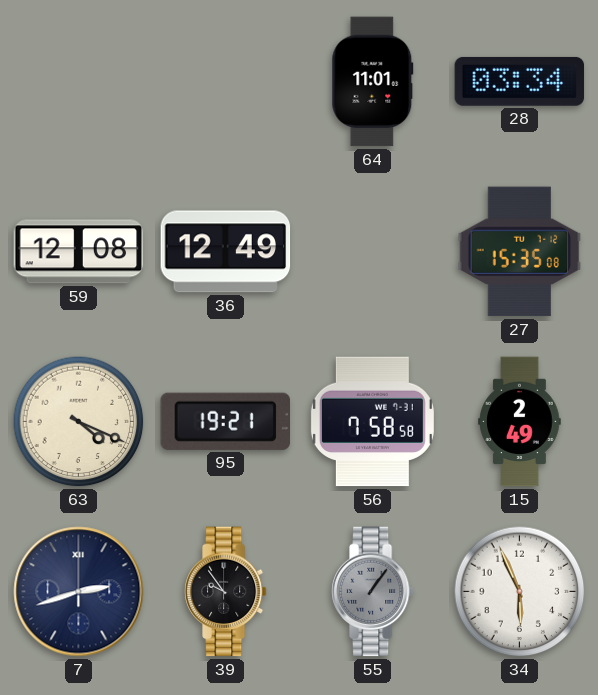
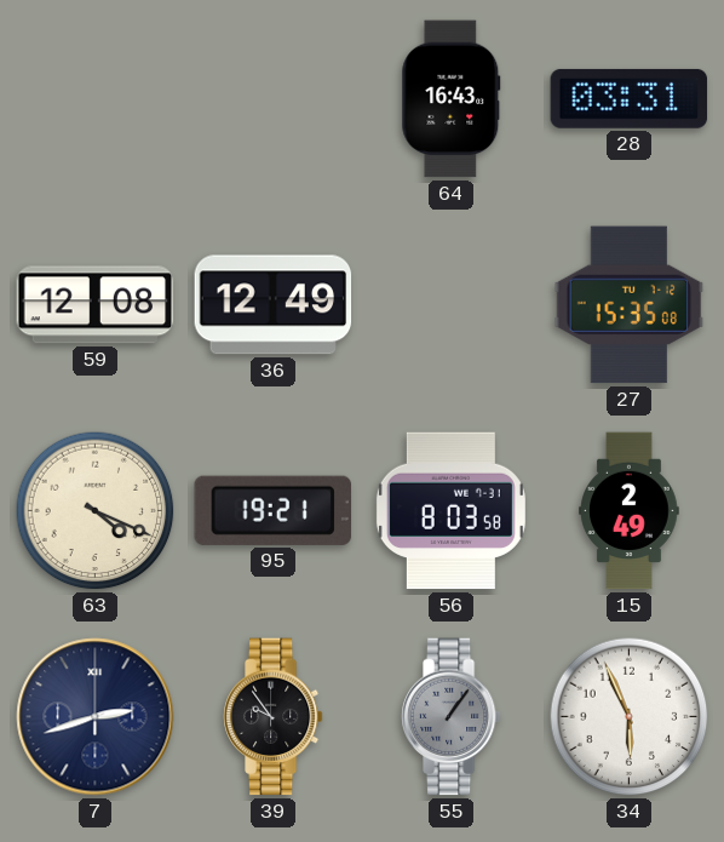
64: 11:01 -> 16:43 (452, 99)
28: 03:34 -> 03:31 (630, 98)
56: 7:58 -> 8:03 (450, 511)
